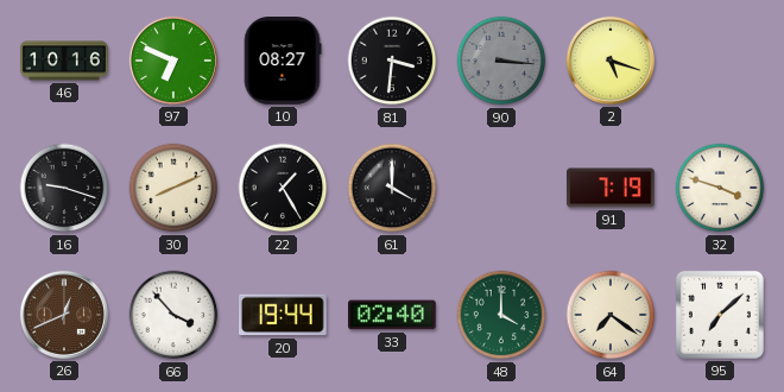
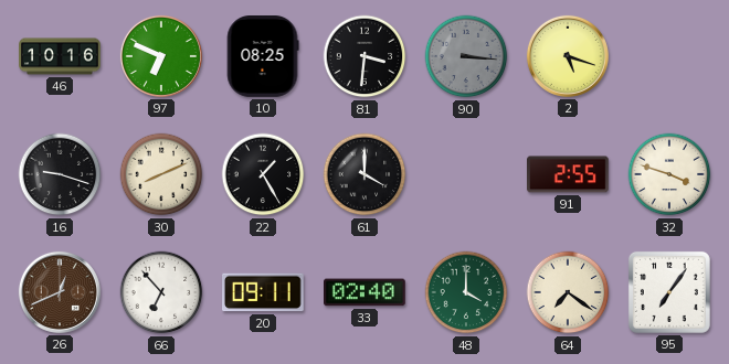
10: 08:27 -> 08:25 (263, 57)
91: 7:19 -> 2:55 (569, 174)
66: 3:53 -> 6:53 (161, 292)
20: 19:44 -> 09:11 (264, 292)
95: 7:08 -> 7:06 (669, 292)
